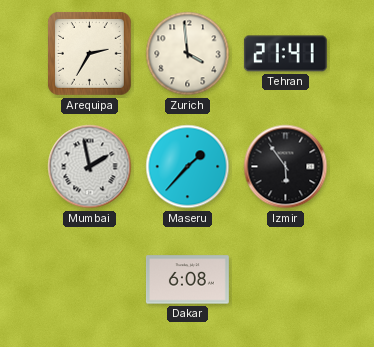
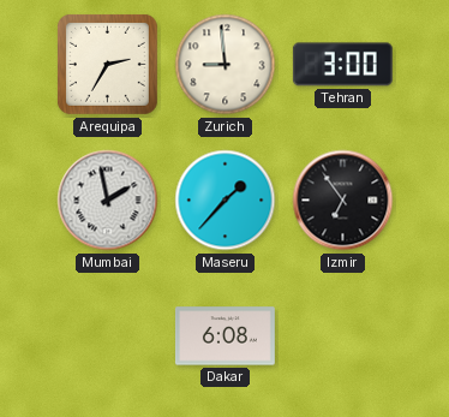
Zurich: 3:59 -> 8:59 (226, 65)
Tehran: 21:41 -> 3:00 (342, 65)
Izmir: 5:54 -> 6:54 (343, 201)
